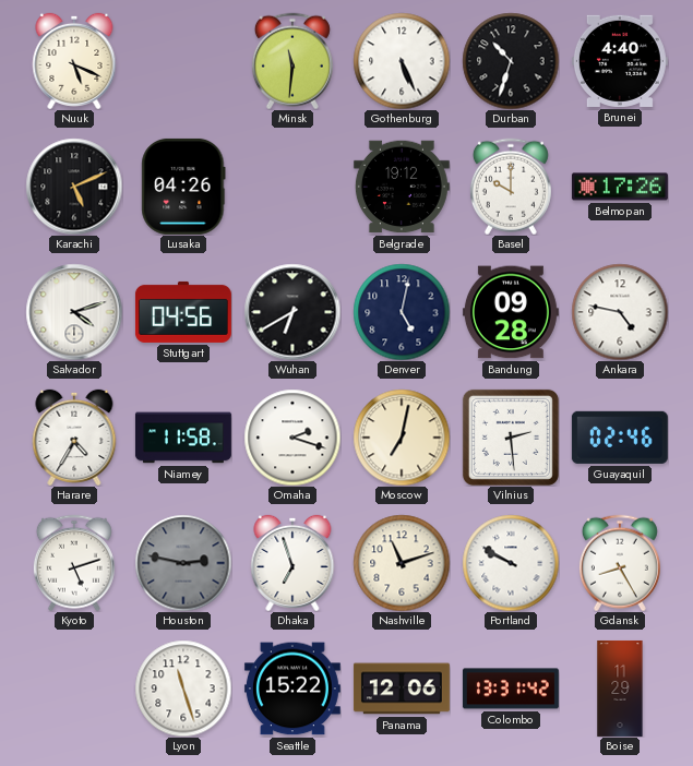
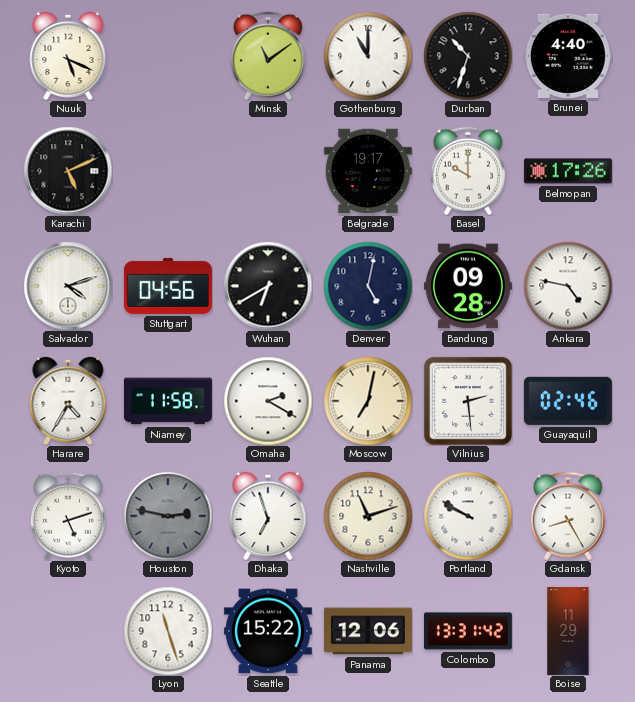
Minsk: 11:31 -> 11:09 (268, 56)
Gothenburg: 5:26 -> 11:00 (368, 56)
Lusaka: 04:26 -> none (183, 187)
Belgrade: 19:12 -> 19:17 (368, 171)
Omaha: 2:18 -> 2:20 (268, 401)
